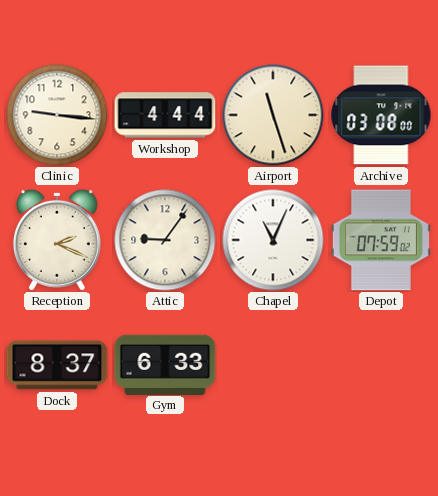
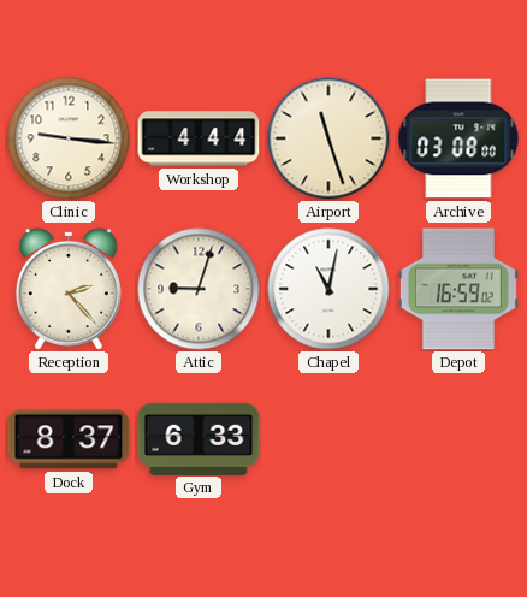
Reception: 2:19 -> 2:23 (69, 289)
Attic: 9:06 -> 9:03 (199, 289)
Chapel: 11:04 -> 11:02 (328, 289)
Depot: 07:59 -> 16:59 (458, 289)
